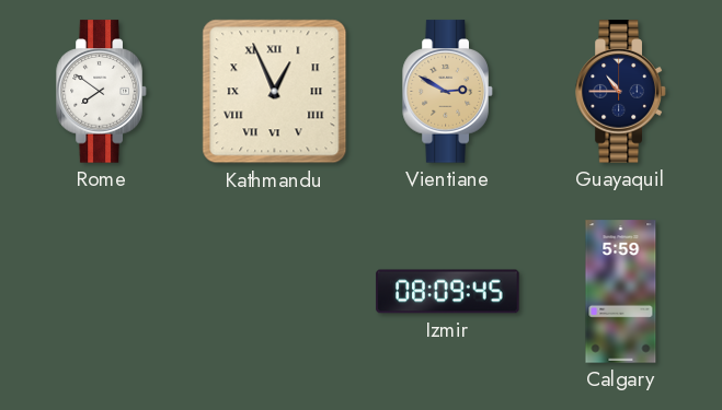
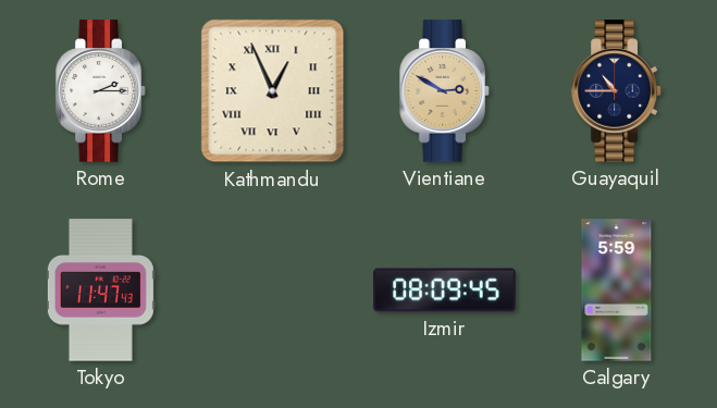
Rome: 7:51 -> 2:15 (101, 91)
Tokyo: none -> 11:47 (100, 290)
